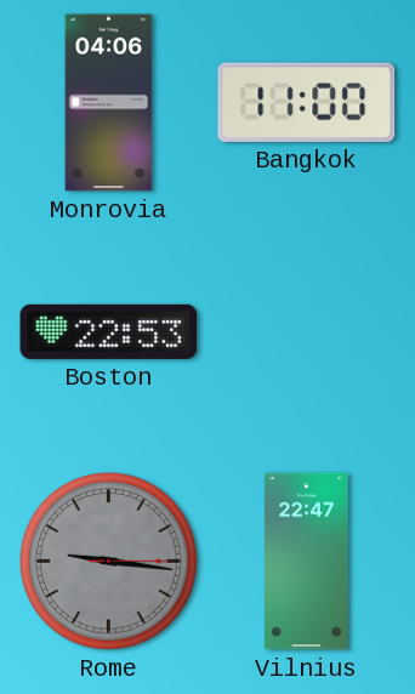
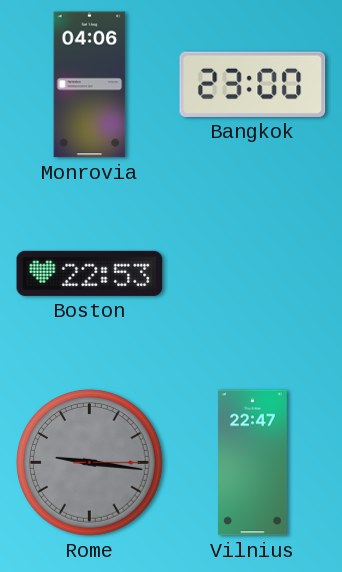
Bangkok: 11:00 -> 23:00 (253, 84)
